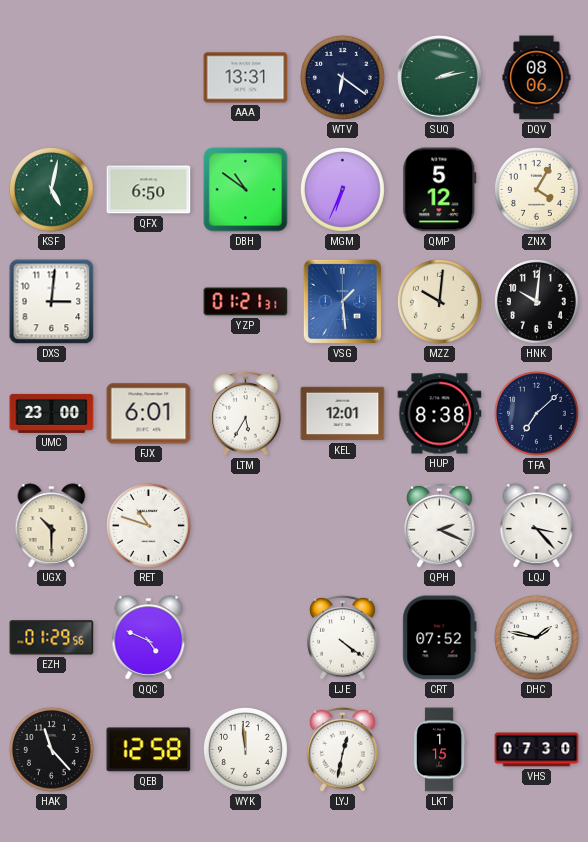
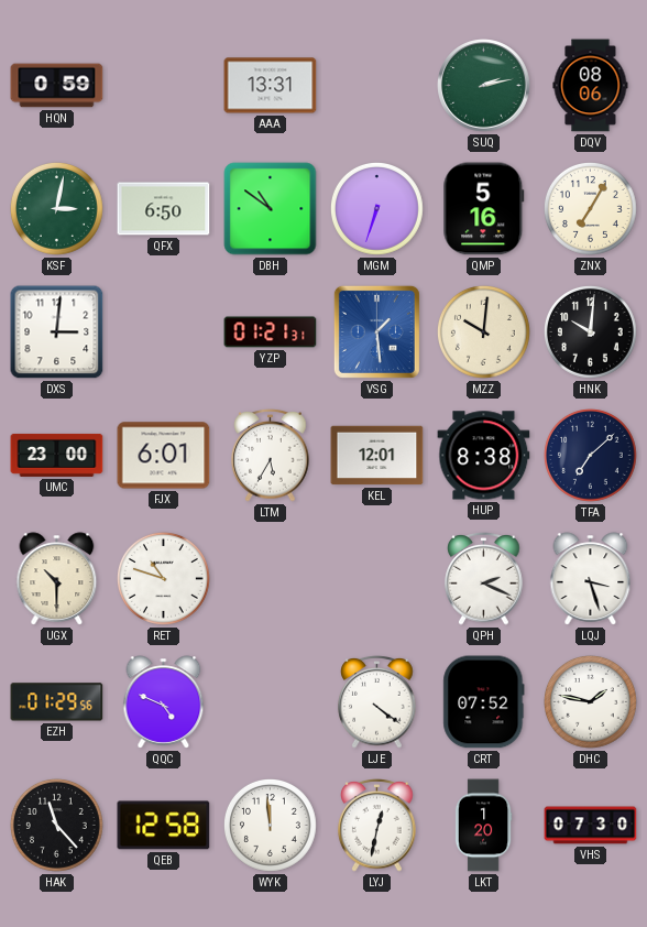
HQN: none -> 0:59 (57, 86)
WTV: 6:21 -> none (343, 78)
KSF: 5:02 -> 3:02 (57, 209)
MGM: 6:34 -> 6:33 (377, 209)
QMP: 5:12 -> 5:16 (484, 209)
ZNX: 4:05 -> 7:05 (591, 209)
LQJ: 3:23 -> 3:27 (591, 579)
LKT: 1:15 -> 1:20 (483, 826)
